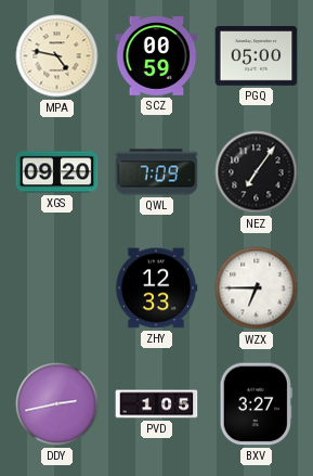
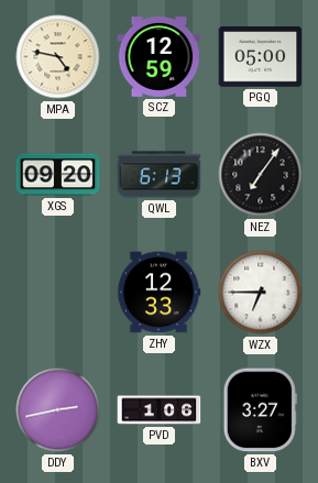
SCZ: 00:59 -> 12:59 (160, 57)
QWL: 7:09 -> 6:13 (160, 175)
PVD: 1:05 -> 1:06 (160, 410)
